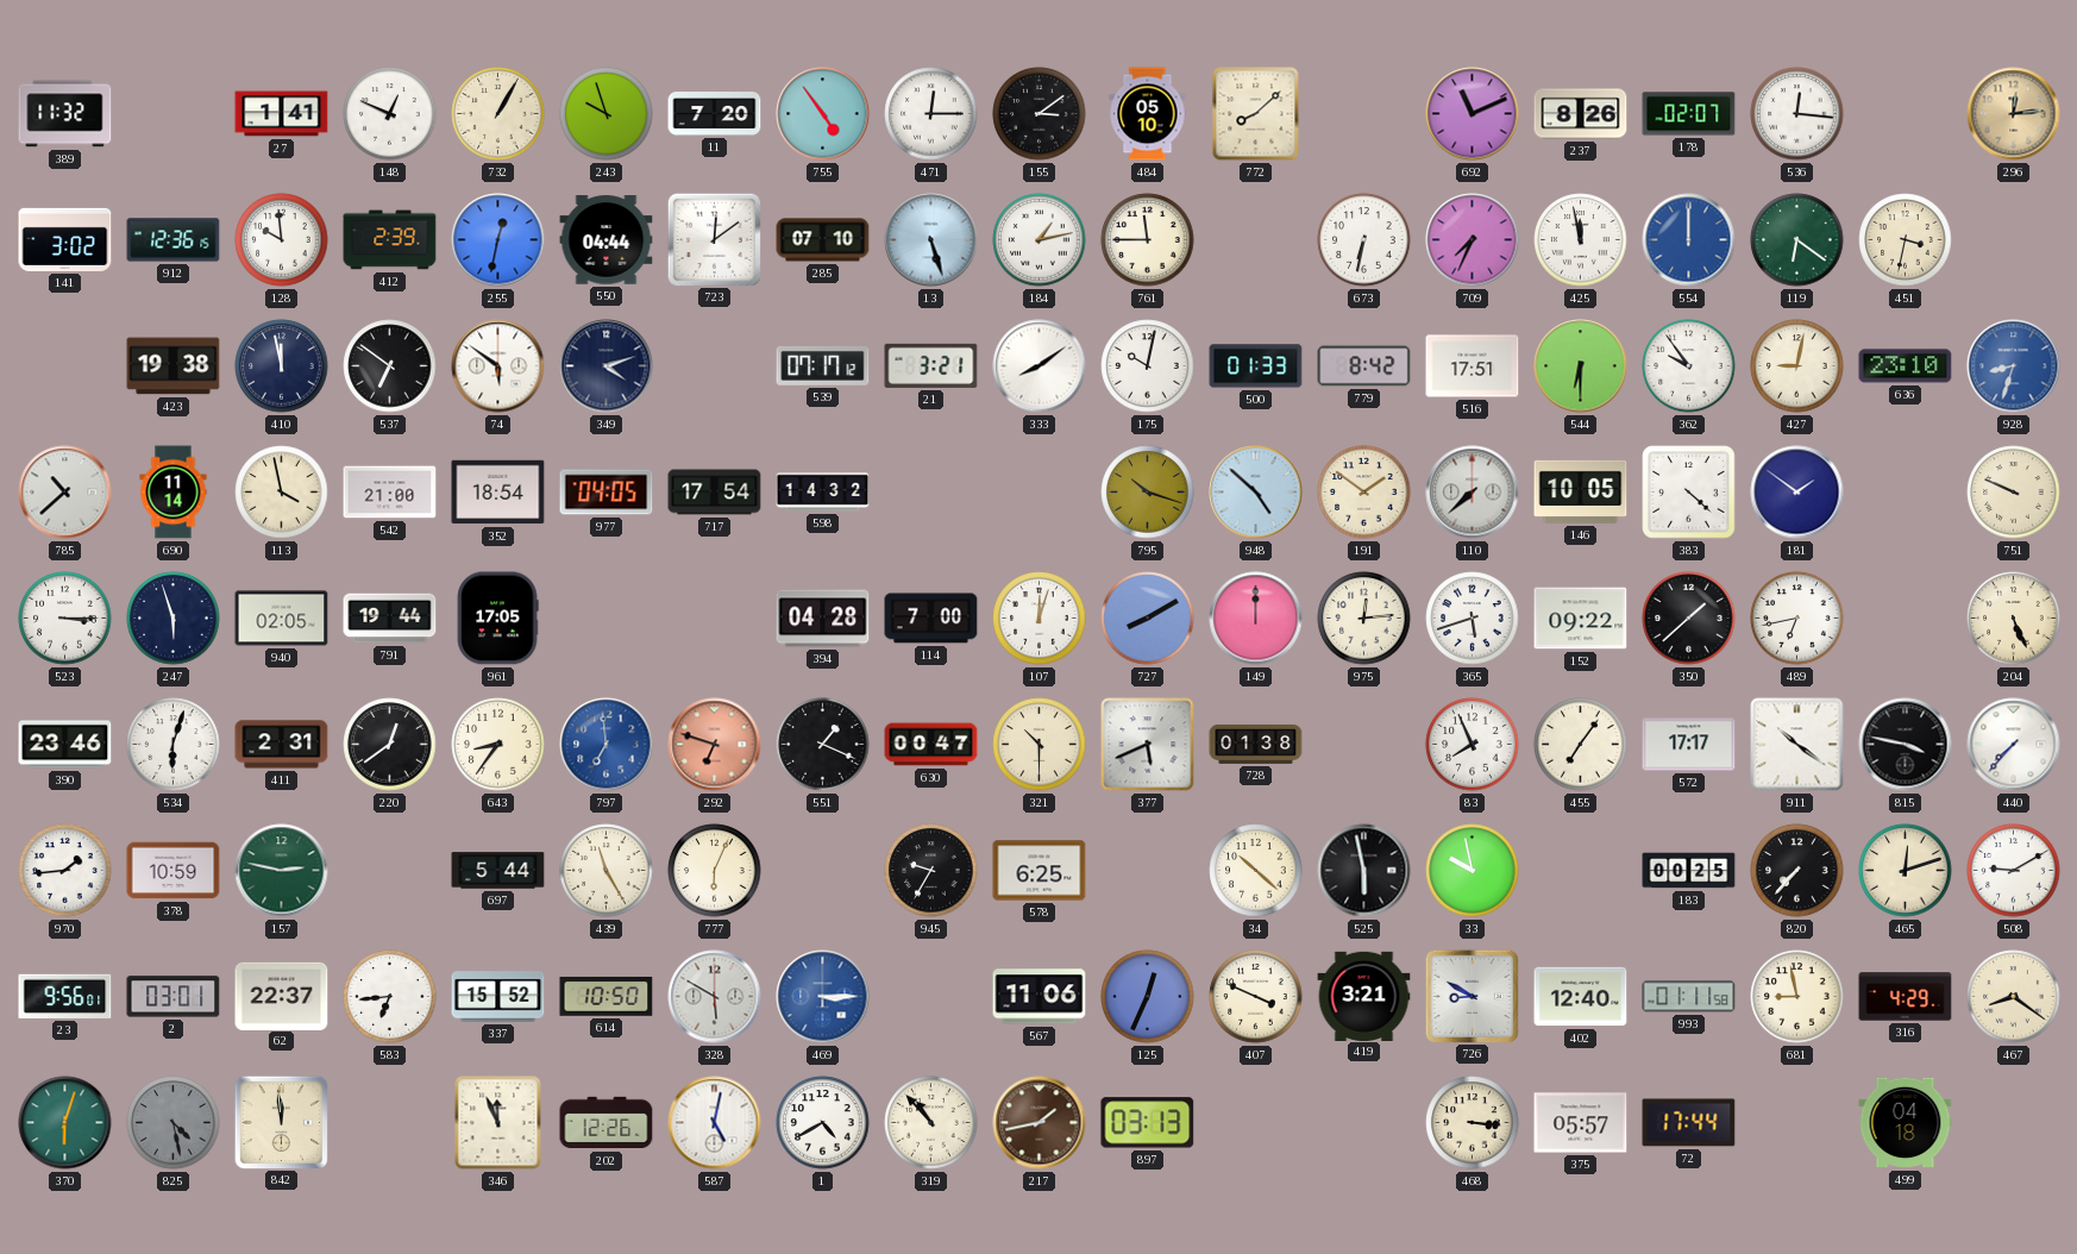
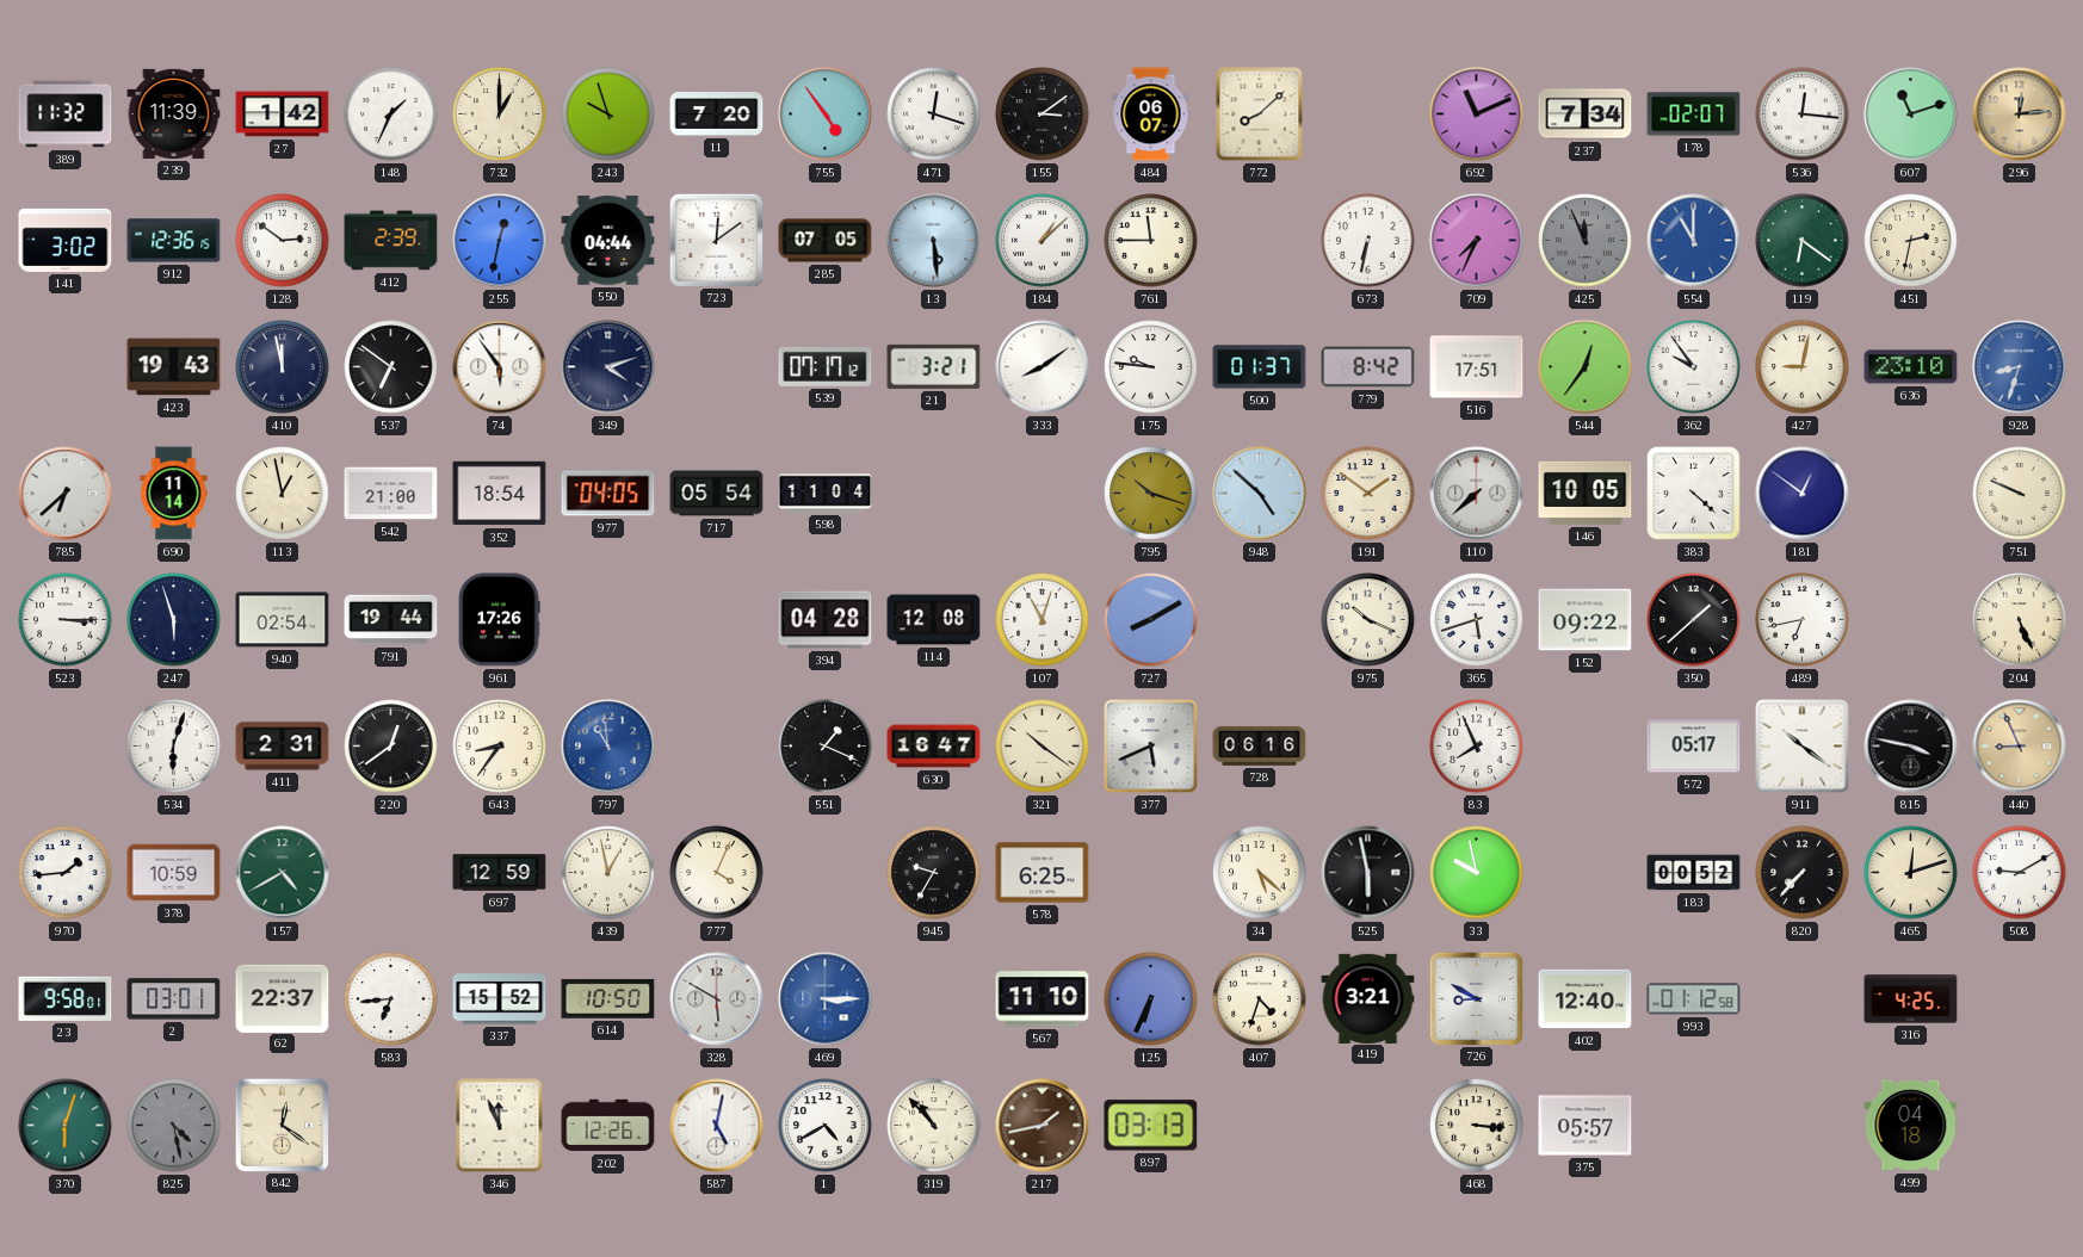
239: none -> 11:39 (174, 113)
27: 1:41 -> 1:42 (283, 114)
148: 12:49 -> 1:34 (391, 114)
732: 1:05 -> 1:00 (500, 114)
471: 12:15 -> 12:18 (934, 114)
484: 05:10 -> 06:07 (1151, 114)
237: 8:26 -> 7:34 (1586, 114)
607: none -> 11:12 (1911, 114)
128: 9:59 -> 2:51 (283, 241)
285: 07:10 -> 07:05 (826, 241)
13: 5:27 -> 5:29 (934, 241)
184: 1:13 -> 1:08 (1043, 241)
425: 11:58 -> 11:56 (1586, 241)
425 dial: white -> grey (1586, 241)
554: 12:00 -> 11:00 (1694, 241)
451: 3:32 -> 2:32 (1911, 241)
423: 19:38 -> 19:43 (174, 367)
74: 5:51 -> 5:54 (500, 367)
175: 10:02 -> 9:46 (1151, 367)
500: 01:33 -> 01:37 (1260, 367)
544: 6:30 -> 12:36 (1586, 367)
785: 10:38 -> 6:38 (66, 494)
113: 3:58 -> 12:58 (283, 494)
717: 17:54 -> 05:54 (717, 494)
598: 14:32 -> 11:04 (826, 494)
181: 1:51 -> 12:51 (1803, 494)
940: 02:05 -> 02:54 (283, 620)
961: 17:05 -> 17:26 (499, 620)
114: 7:00 -> 12:08 (934, 620)
107: 12:03 -> 11:03 (1043, 620)
149: 12:00 -> none (1256, 619)
975: 12:14 -> 10:19 (1368, 620)
390: 23:46 -> none (65, 745)
797: 6:59 -> 10:59 (608, 747)
292: 6:48 -> none (715, 745)
630: 00:47 -> 16:47 (934, 747)
321: 10:30 -> 10:21 (1043, 747)
728: 01:38 -> 06:16 (1260, 745)
455: 7:06 -> none (1581, 745)
572: 17:17 -> 05:17 (1694, 747)
440: 7:37 -> 8:56 (2020, 747)
440 dial: white -> champagne (2020, 747)
157: 2:47 -> 4:40 (283, 873)
697: 5:44 -> 12:59 (500, 873)
439: 11:25 -> 12:58 (608, 873)
777: 6:04 -> 4:04 (717, 873)
34: 10:22 -> 5:22 (1260, 873)
183: 00:25 -> 00:52 (1694, 873)
23: 9:56 -> 9:58 (66, 998)
567: 11:06 -> 11:10 (1043, 999)
125: 12:34 -> 6:34 (1151, 999)
407: 3:49 -> 4:33 (1260, 999)
993: 01:11 -> 01:12 (1694, 999)
681: 8:58 -> none (1797, 997)
316: 4:29 -> 4:25 (1911, 999)
467: 8:21 -> none (2014, 997)
842: 11:59 -> 12:21 (282, 1125)
72: 17:44 -> none (1689, 1123)
